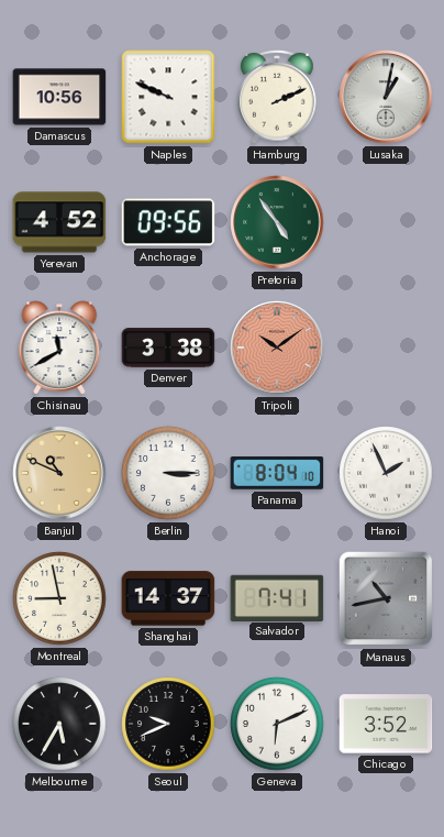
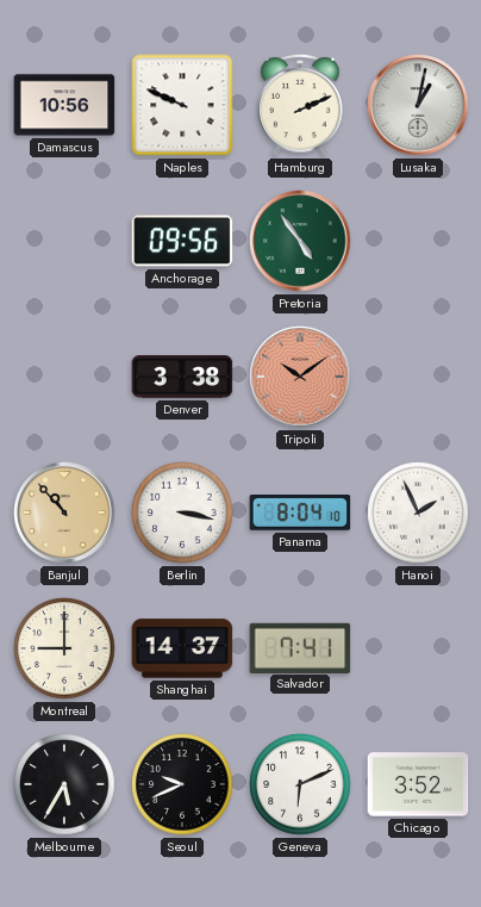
Yerevan: 4:52 -> none (59, 222)
Chisinau: 11:40 -> none (59, 348)
Banjul: 10:49 -> 10:53 (64, 512)
Berlin: 3:15 -> 3:17 (182, 512)
Montreal: 8:58 -> 9:00 (64, 648)
Manaus: 10:43 -> none (386, 598)
